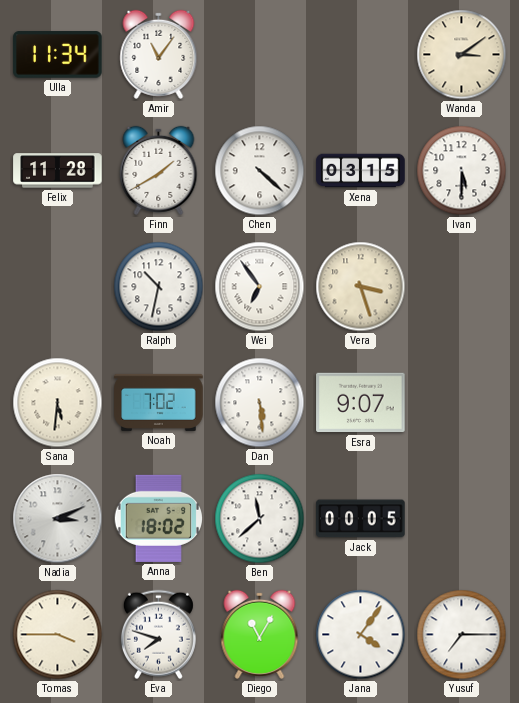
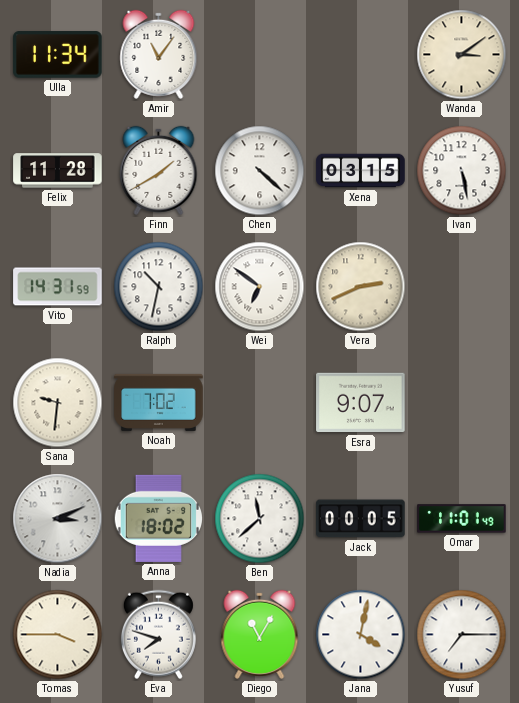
Ivan: 5:30 -> 5:28 (462, 171)
Vito: none -> 14:31 (58, 287)
Wei: 6:54 -> 6:51 (260, 287)
Vera: 3:27 -> 2:41 (361, 287)
Sana: 5:31 -> 9:31 (58, 403)
Dan: 5:29 -> none (260, 403)
Omar: none -> 11:01 (462, 519)
Jana: 4:06 -> 4:02 (361, 635)
